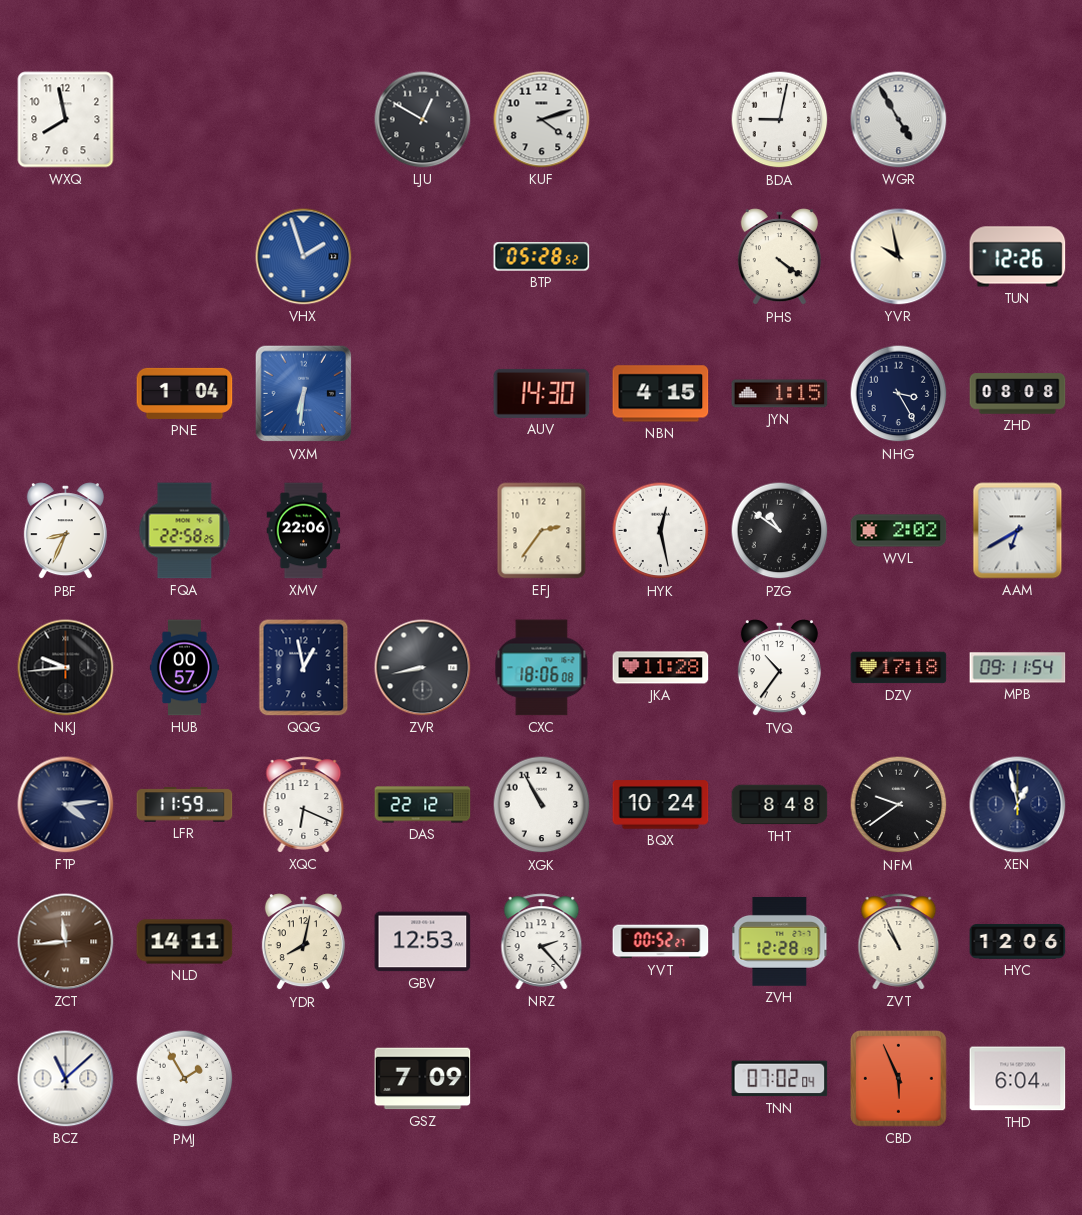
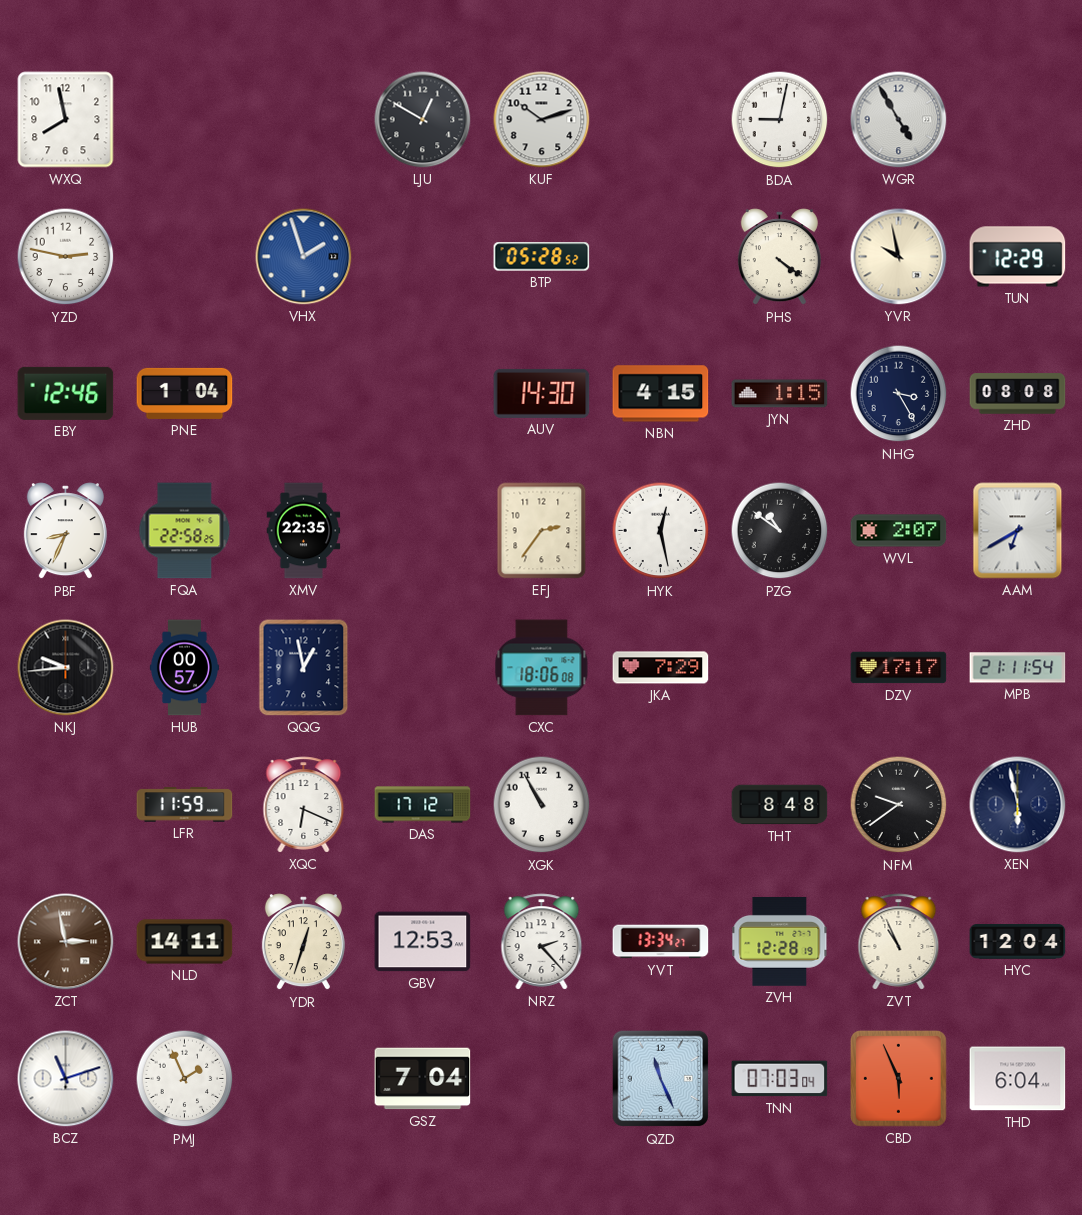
KUF: 4:12 -> 10:12 (542, 120)
YZD: none -> 2:47 (66, 257)
TUN: 12:26 -> 12:29 (1018, 257)
EBY: none -> 12:46 (66, 393)
VXM: 6:31 -> none (304, 394)
XMV: 22:06 -> 22:35 (304, 531)
WVL: 2:02 -> 2:07 (899, 531)
ZVR: 8:43 -> none (423, 668)
JKA: 11:28 -> 7:29 (661, 668)
TVQ: 10:36 -> none (779, 668)
DZV: 17:18 -> 17:17 (899, 668)
MPB: 09:11 -> 21:11 (1018, 668)
FTP: 4:14 -> none (66, 805)
DAS: 22:12 -> 17:12 (423, 805)
BQX: 10:24 -> none (661, 805)
XEN: 12:58 -> 5:58 (1018, 805)
ZCT: 11:44 -> 2:58 (66, 942)
YDR: 8:02 -> 12:33 (303, 942)
YVT: 00:52 -> 13:34 (661, 942)
HYC: 12:06 -> 12:04 (1018, 941)
BCZ: 11:08 -> 11:12 (66, 1079)
PMJ: 1:55 -> 1:56 (185, 1079)
GSZ: 7:09 -> 7:04 (423, 1079)
QZD: none -> 11:26 (661, 1079)
TNN: 07:02 -> 07:03 (780, 1079)
